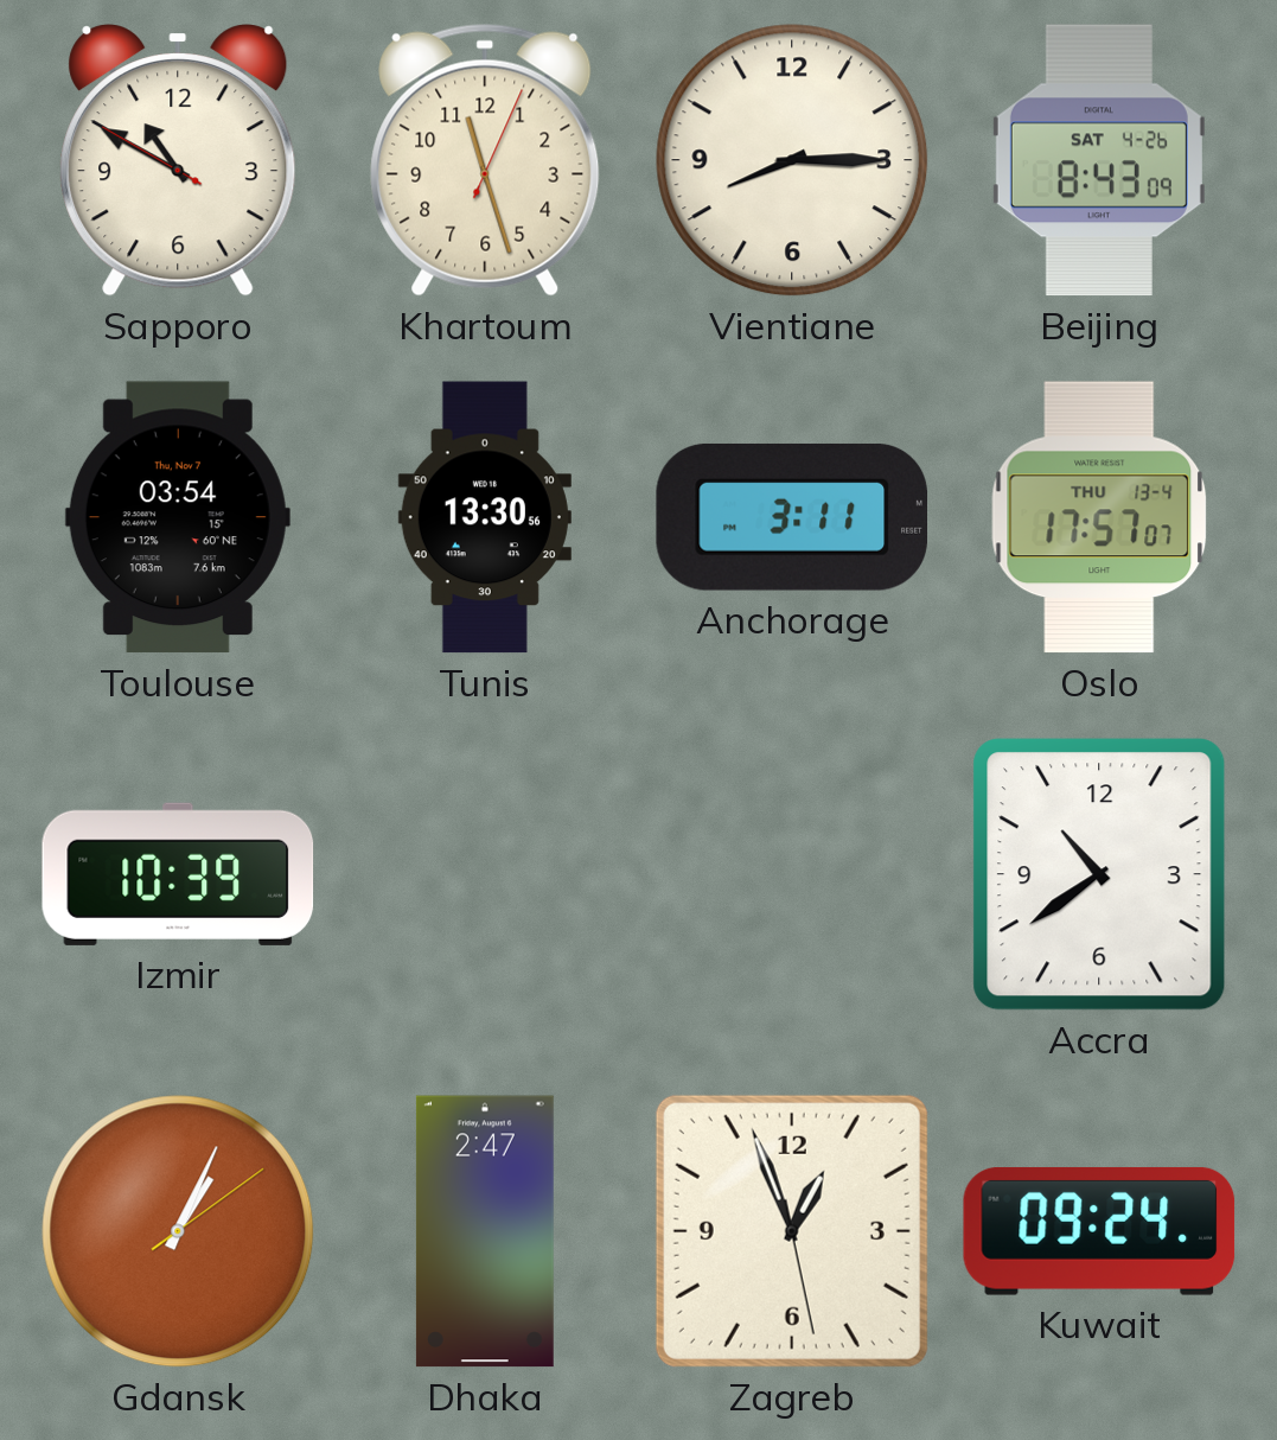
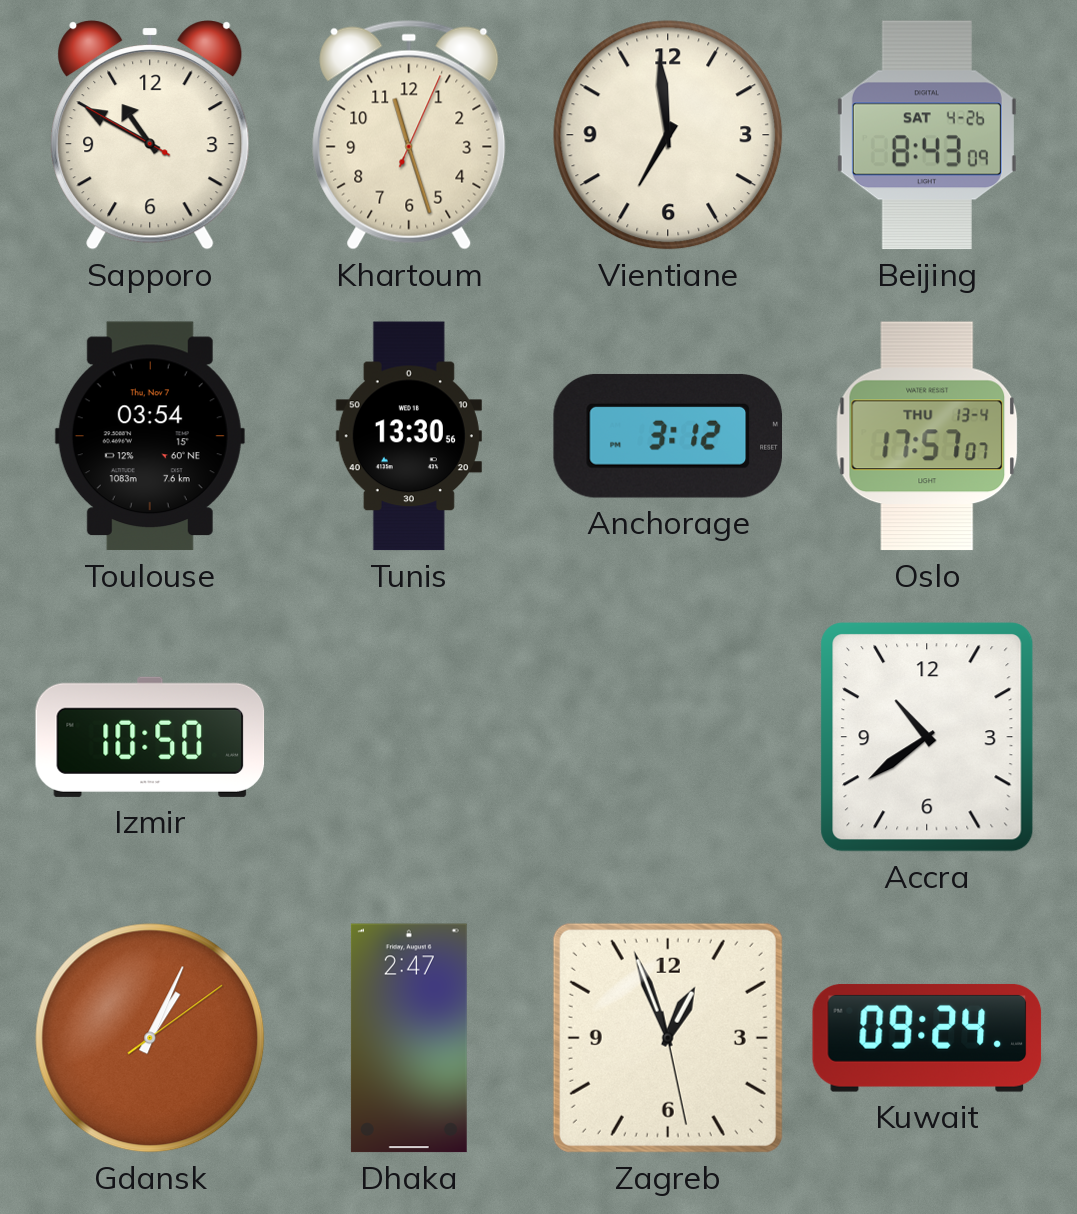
Vientiane: 8:15 -> 6:59 (668, 135)
Anchorage: 3:11 -> 3:12 (667, 436)
Izmir: 10:39 -> 10:50 (150, 737)
